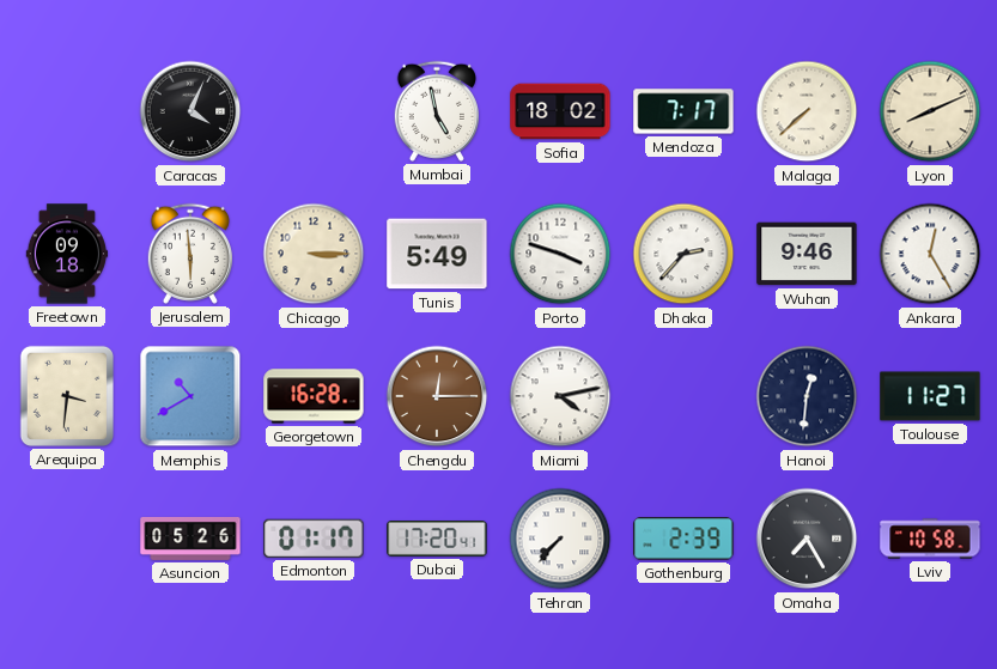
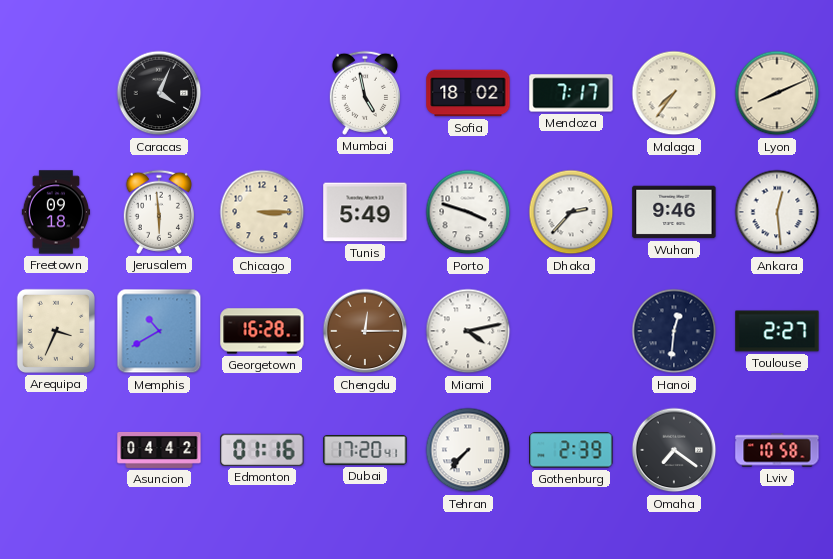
Malaga: 7:38 -> 7:36 (674, 93)
Ankara: 12:25 -> 12:29 (777, 212)
Arequipa: 3:31 -> 3:34 (56, 331)
Toulouse: 11:27 -> 2:27 (777, 331)
Asuncion: 05:26 -> 04:42 (159, 450)
Edmonton: 01:17 -> 01:16 (262, 450)
Omaha: 7:25 -> 7:21 (674, 450)
